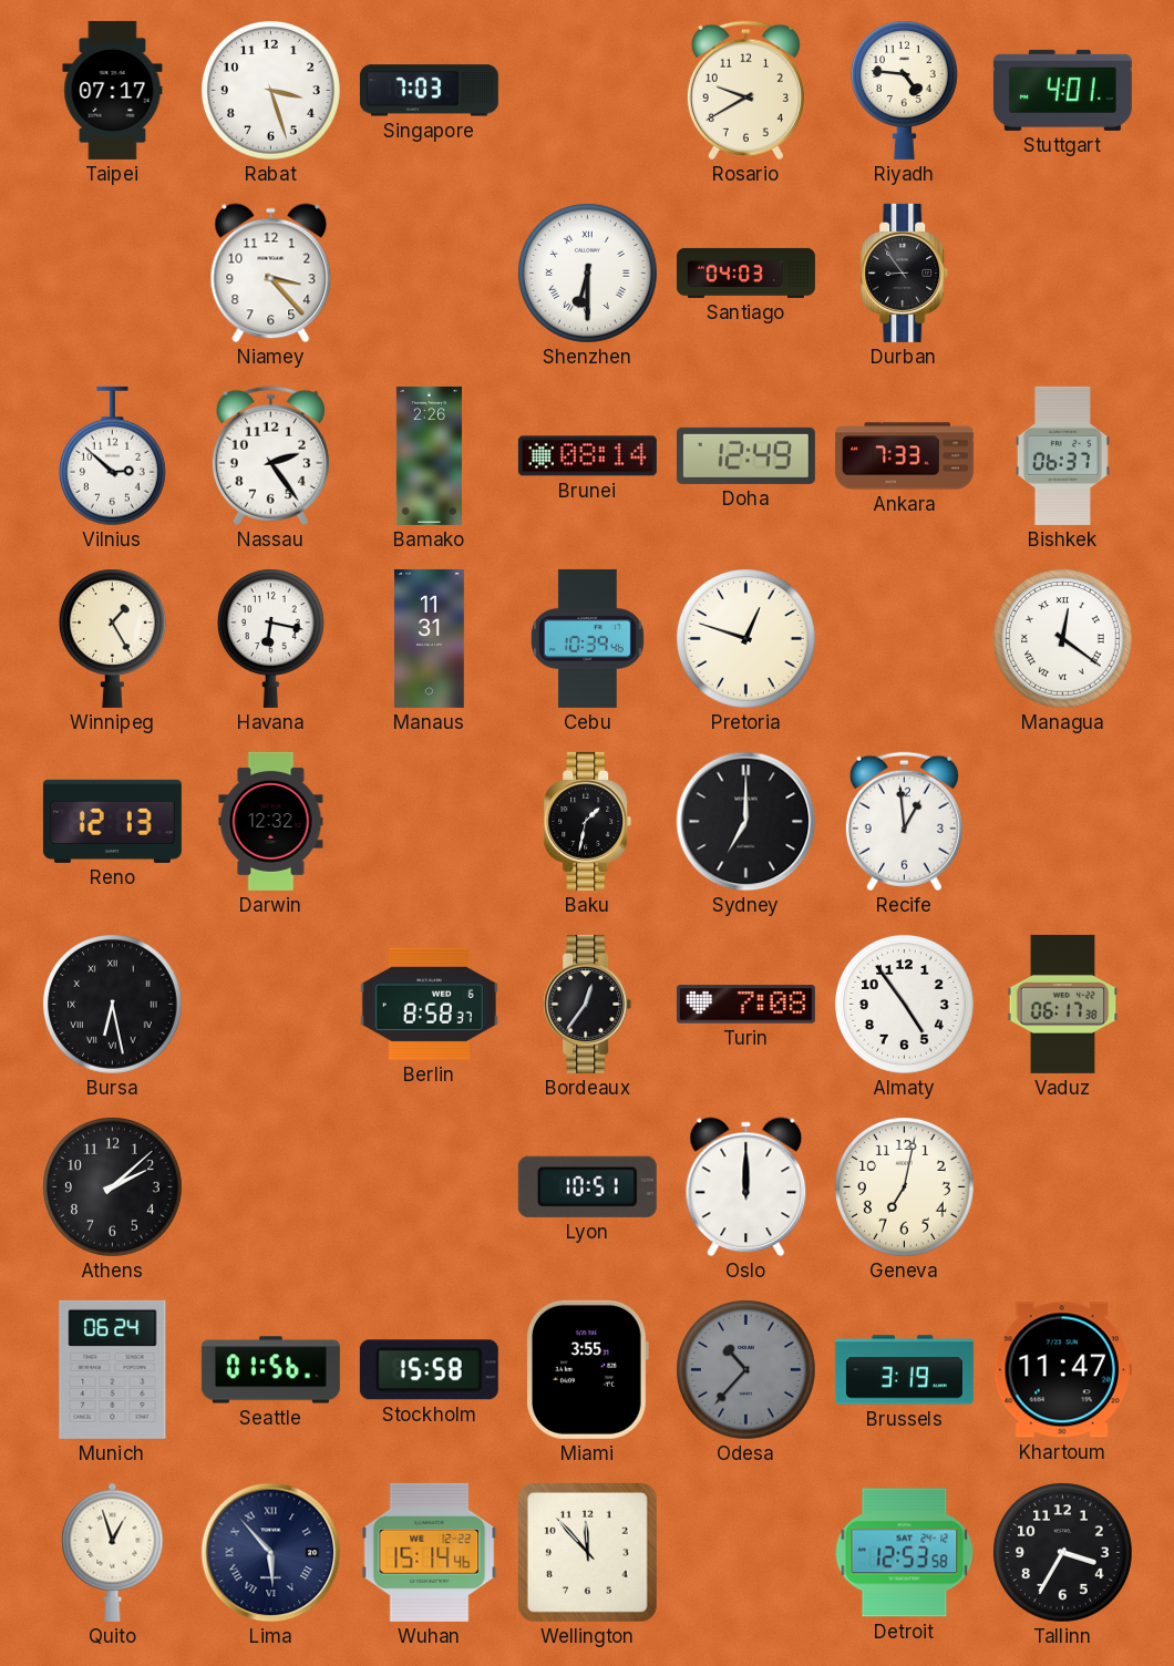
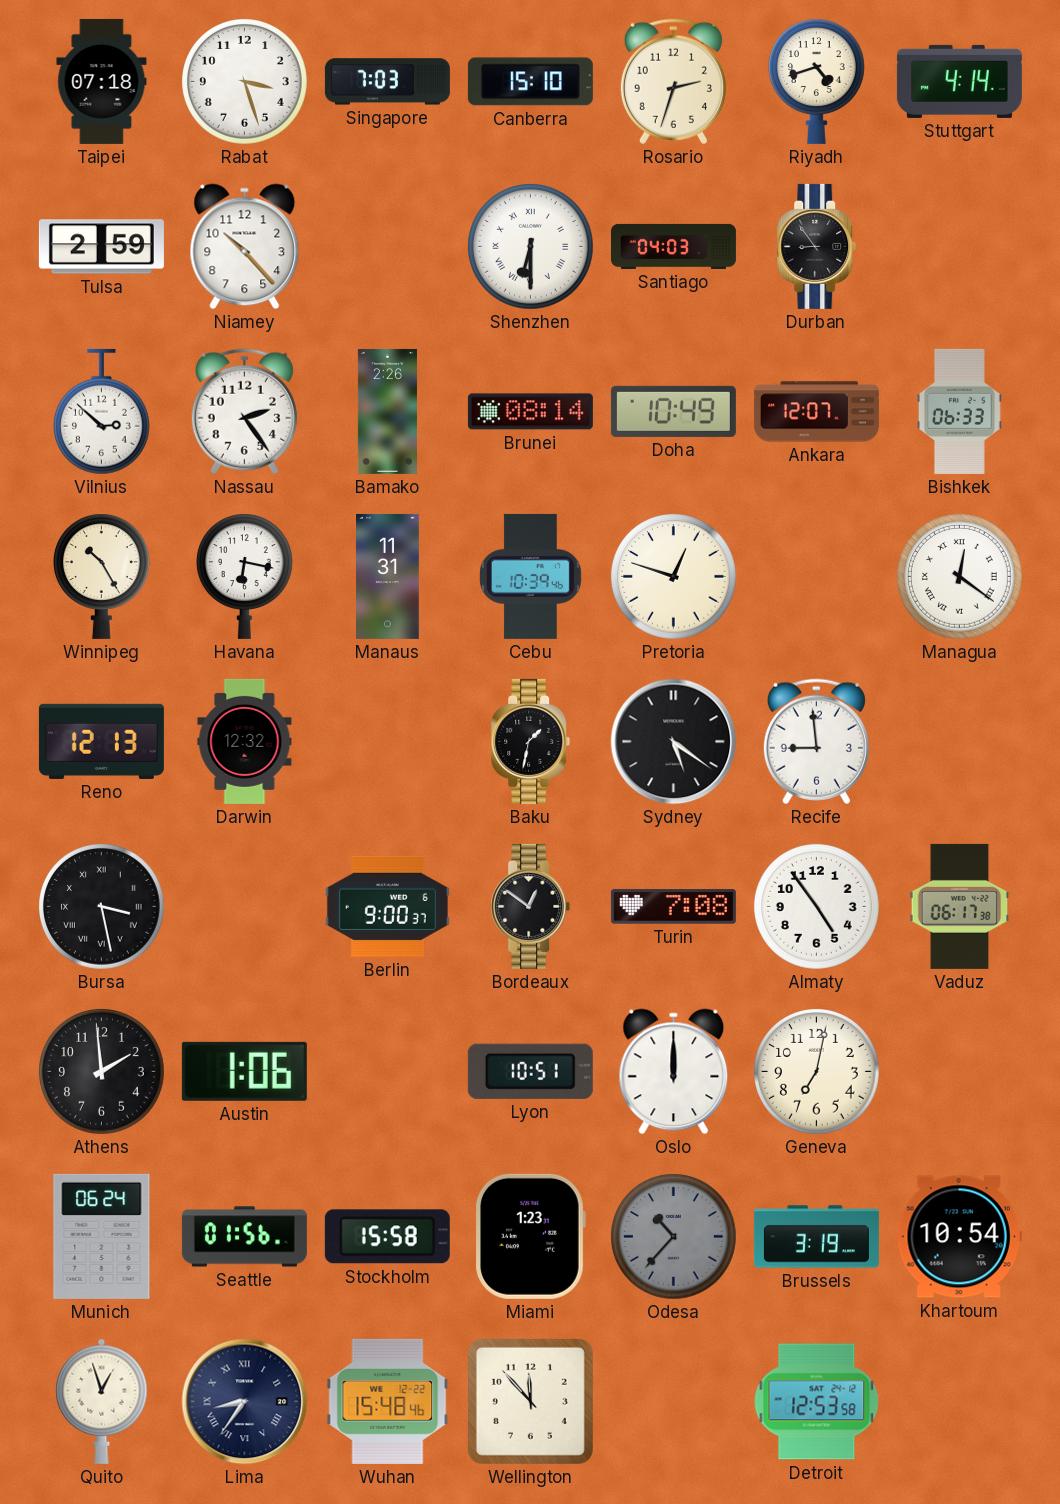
Taipei: 07:17 -> 07:18 (102, 81)
Canberra: none -> 15:10 (530, 82)
Rosario: 9:40 -> 2:33 (673, 82)
Riyadh: 4:46 -> 4:42 (816, 81)
Stuttgart: 4:01 -> 4:14 (959, 81)
Tulsa: none -> 2:59 (101, 247)
Niamey: 3:23 -> 10:23 (245, 247)
Doha: 12:49 -> 10:49 (673, 411)
Ankara: 7:33 -> 12:07 (816, 412)
Bishkek: 06:37 -> 06:33 (959, 411)
Winnipeg: 1:25 -> 10:25 (101, 576)
Sydney: 7:00 -> 5:21 (674, 742)
Recife: 12:59 -> 8:59 (816, 742)
Bursa: 6:28 -> 3:28 (102, 907)
Berlin: 8:58 -> 9:00 (387, 906)
Bordeaux: 12:36 -> 12:51 (531, 906)
Athens: 2:08 -> 1:59 (102, 1072)
Austin: none -> 1:06 (244, 1071)
Miami: 3:55 -> 1:23 (530, 1236)
Khartoum: 11:47 -> 10:54 (959, 1237)
Lima: 5:53 -> 8:36 (245, 1402)
Wuhan: 15:14 -> 15:48 (388, 1401)
Tallinn: 3:35 -> none (1063, 1553)
